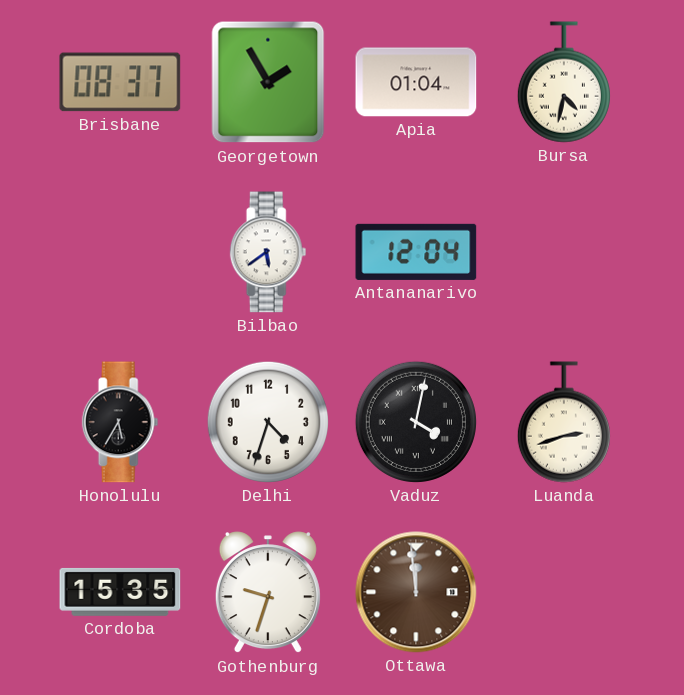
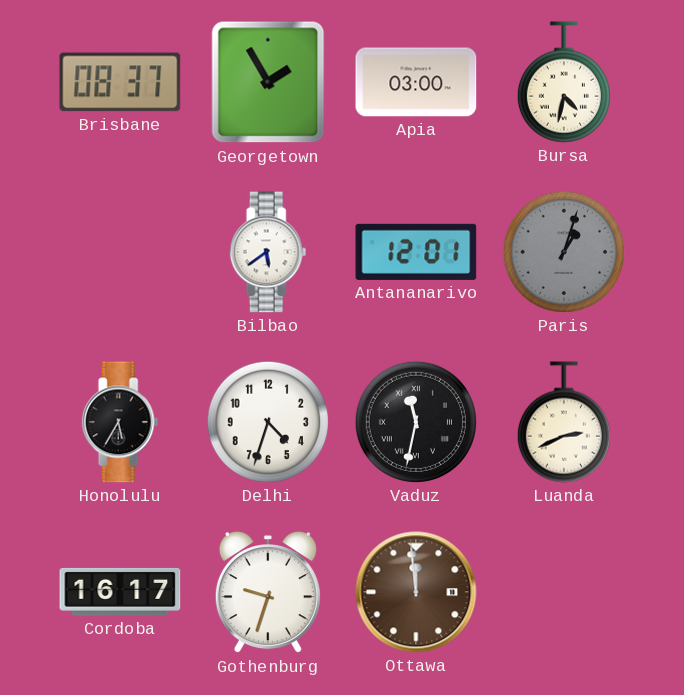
Apia: 01:04 -> 03:00 (416, 82)
Antananarivo: 12:04 -> 12:01 (416, 252)
Paris: none -> 1:03 (564, 252)
Vaduz: 4:02 -> 11:32 (416, 422)
Luanda: 2:42 -> 2:41 (564, 422)
Cordoba: 15:35 -> 16:17 (120, 592)
